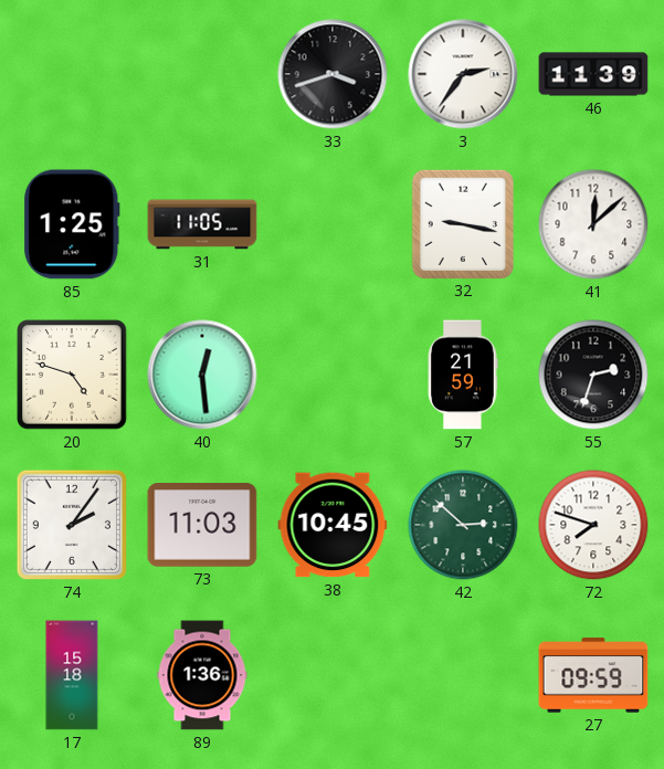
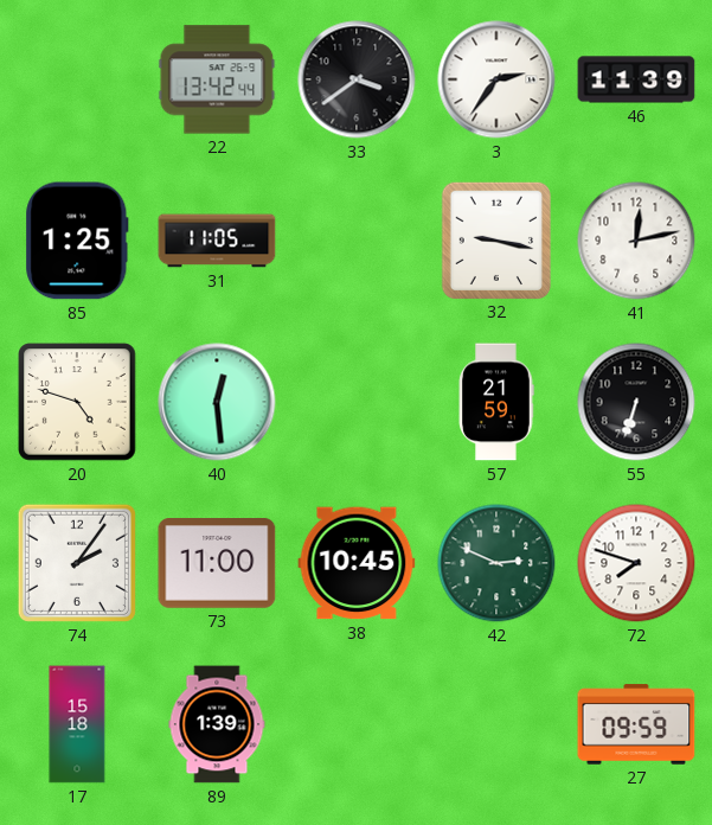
22: none -> 13:42 (217, 79)
33: 3:42 -> 3:39 (357, 79)
41: 12:08 -> 12:13 (636, 241)
55: 2:33 -> 6:33 (636, 402)
73: 11:03 -> 11:00 (217, 564)
42: 2:52 -> 2:49 (496, 563)
89: 1:36 -> 1:39 (217, 724)
